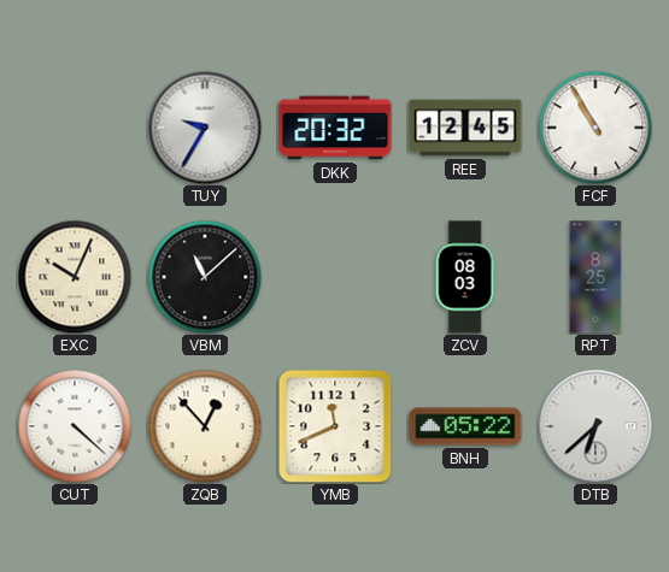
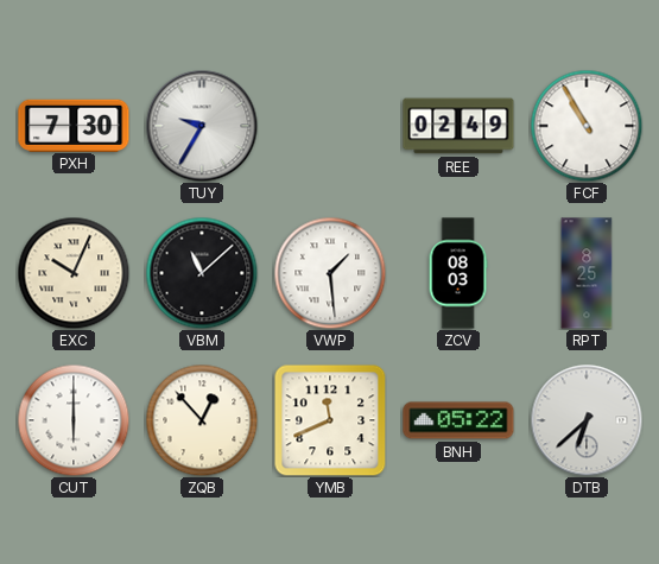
PXH: none -> 7:30 (74, 125)
DKK: 20:32 -> none (335, 128)
REE: 12:45 -> 02:49 (458, 126)
VWP: none -> 1:29 (330, 273)
CUT: 4:22 -> 6:00 (74, 420)
